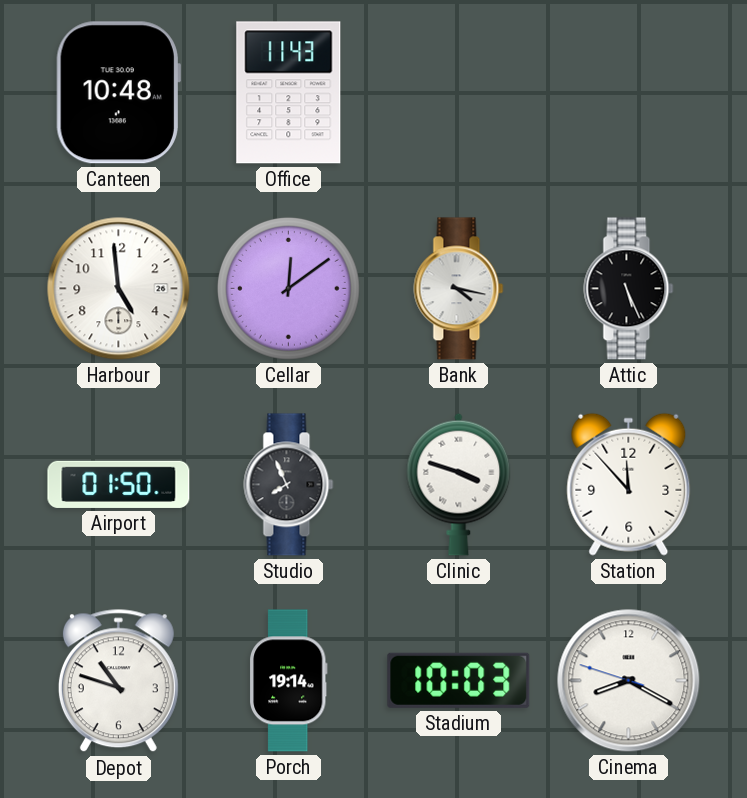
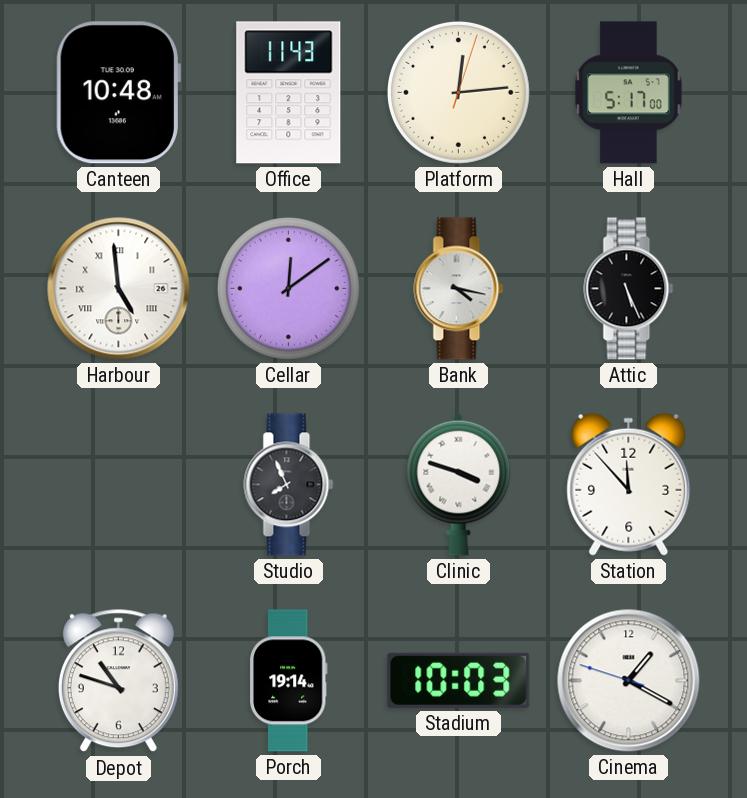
Platform: none -> 12:14 (458, 92)
Hall: none -> 5:17 (629, 93)
Harbour numerals: Arabic -> Roman (119, 289)
Airport: 01:50 -> none (119, 484)
Cinema: 8:19 -> 1:19 (629, 681)
